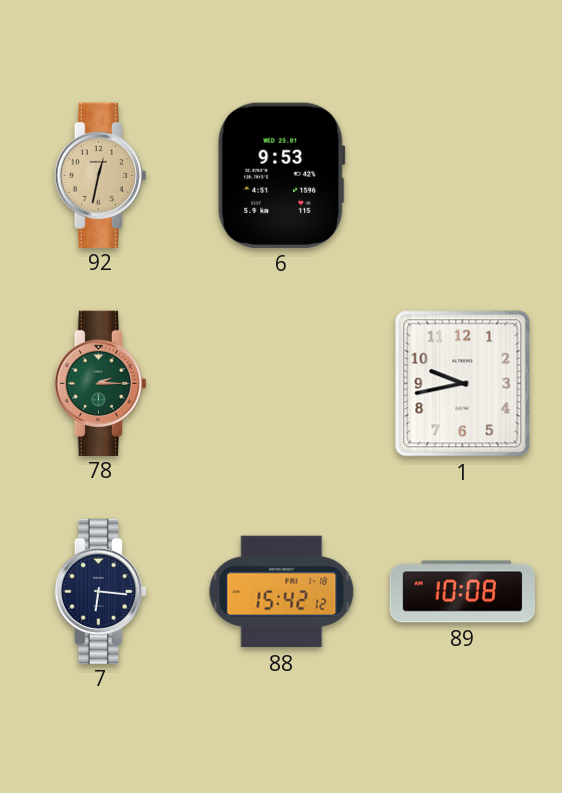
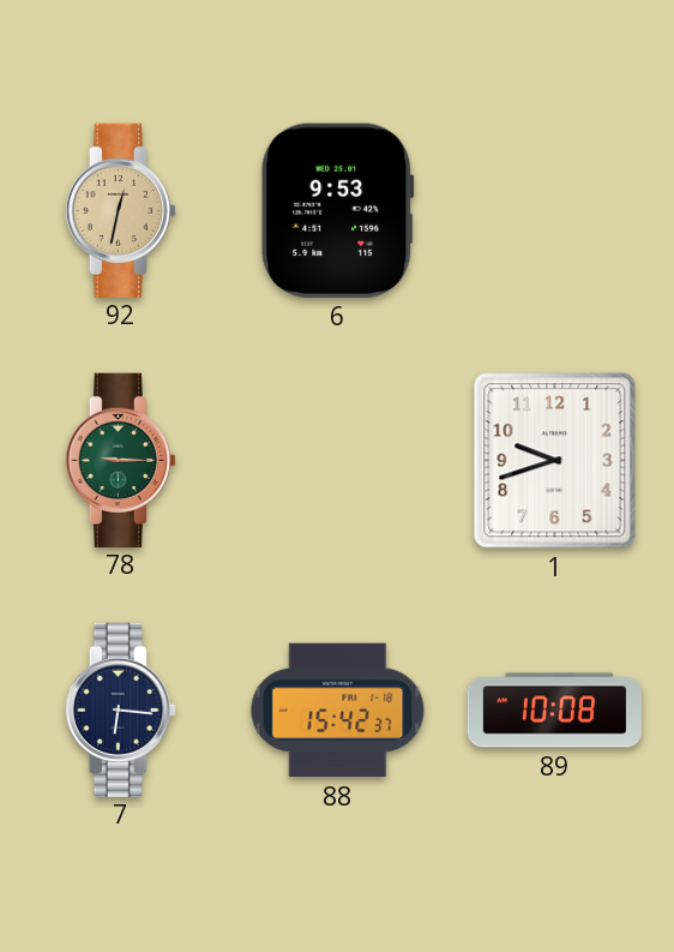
78: 2:15 -> 9:15 (120, 460)
1: 9:43 -> 9:42 (555, 461)
88: 15:42:12 -> 15:42:37 (338, 711)
